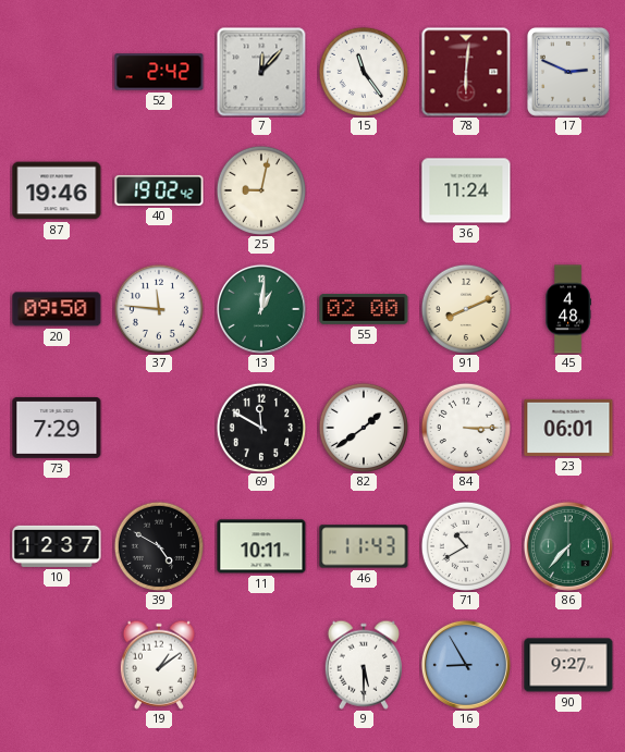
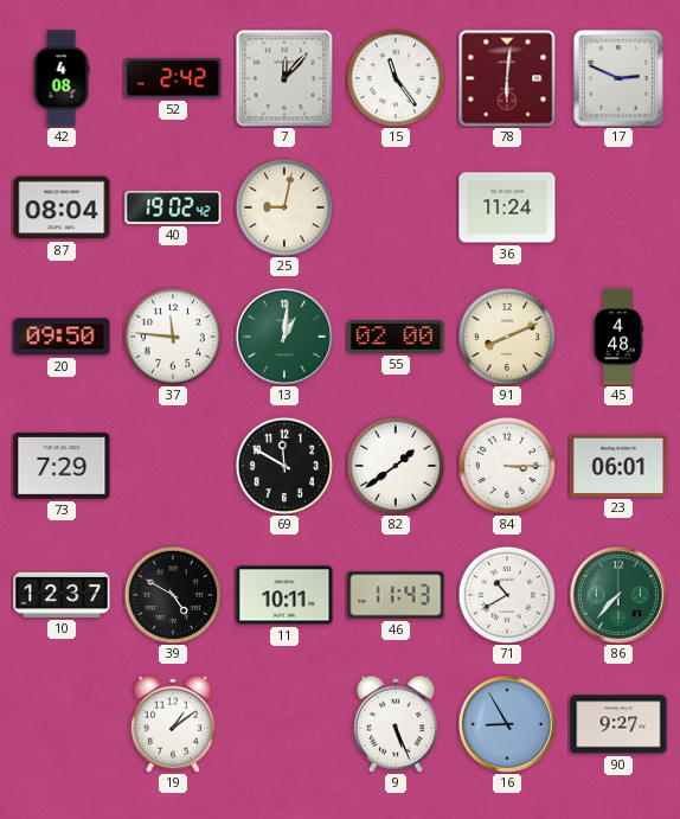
42: none -> 4:08 (62, 78)
87: 19:46 -> 08:04 (62, 207)
9: 5:30 -> 5:26 (396, 724)
